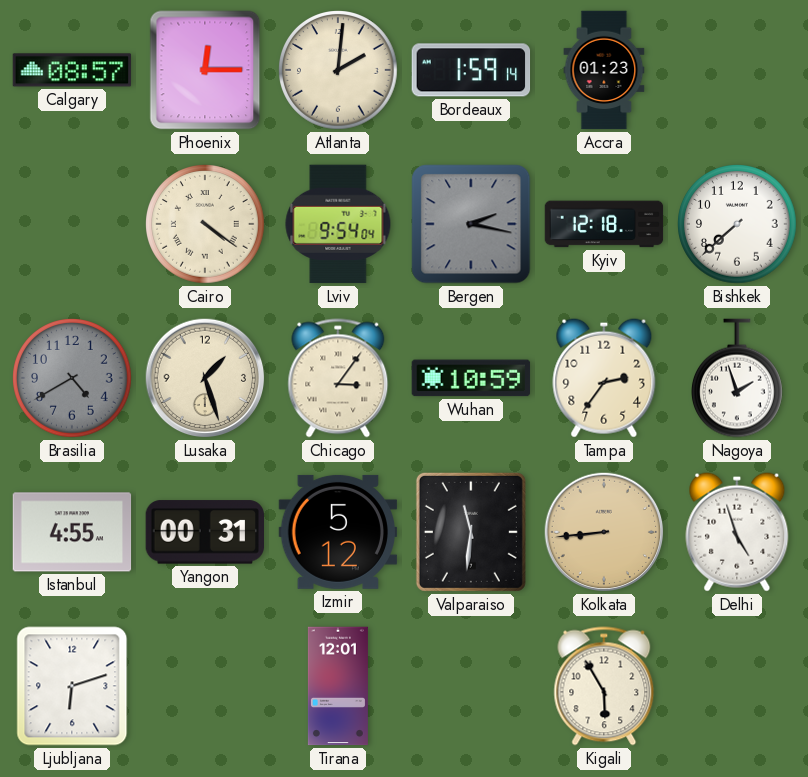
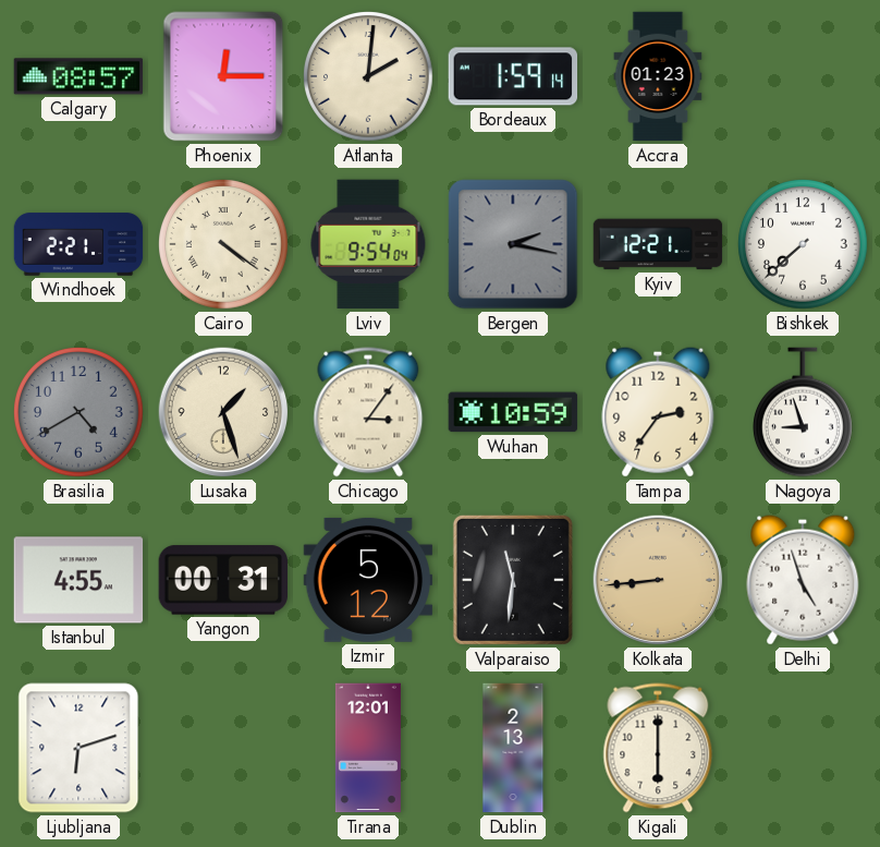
Windhoek: none -> 2:21 (78, 244)
Kyiv: 12:18 -> 12:21 (658, 244)
Nagoya: 1:57 -> 8:57 (804, 412)
Dublin: none -> 2:13 (513, 748)
Kigali: 5:55 -> 6:00 (658, 748)
